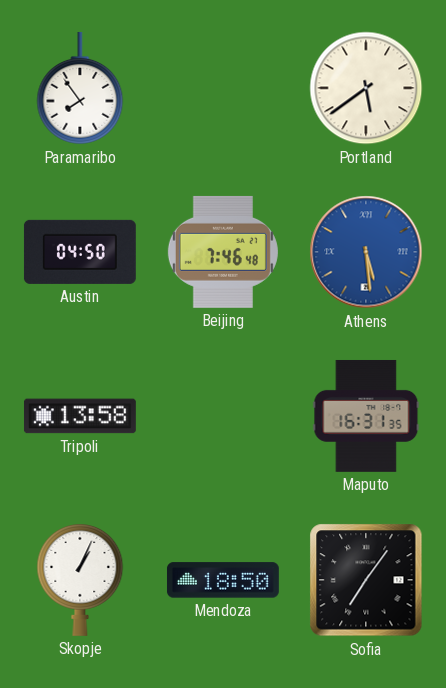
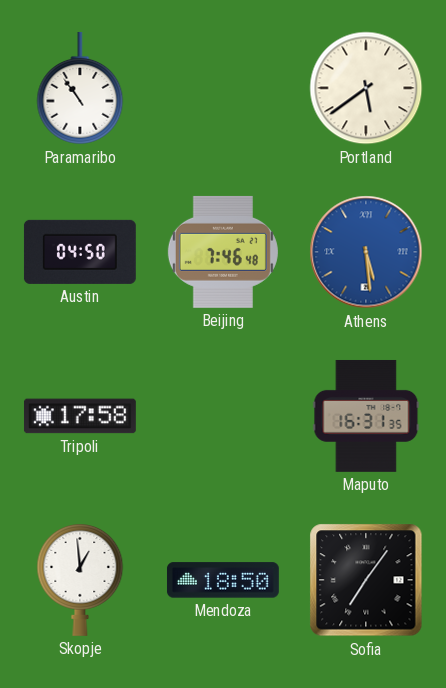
Paramaribo: 7:54 -> 10:54 (80, 88)
Tripoli: 13:58 -> 17:58 (80, 416)
Skopje: 1:04 -> 12:59 (80, 580)
